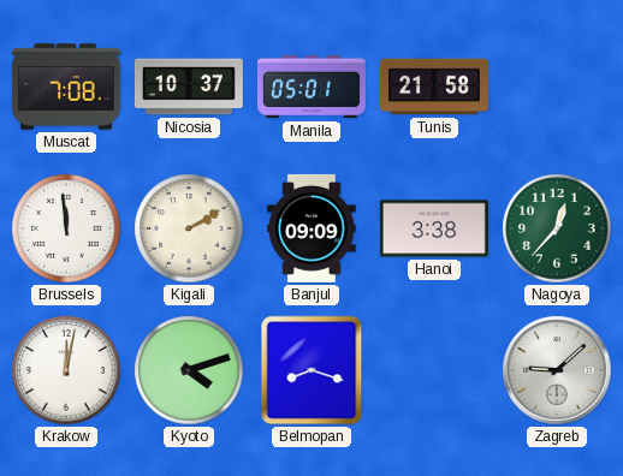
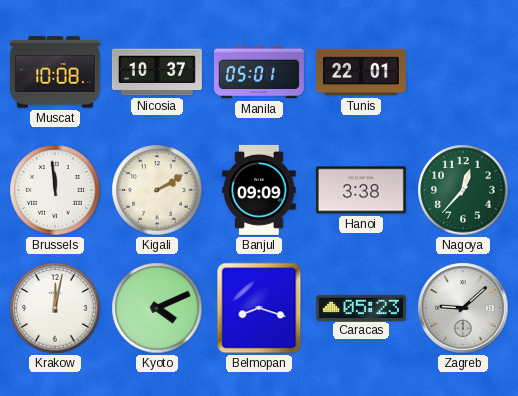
Muscat: 7:08 -> 10:08 (55, 72)
Tunis: 21:58 -> 22:01 (361, 72)
Kyoto: 4:12 -> 4:11 (157, 308)
Caracas: none -> 05:23 (361, 307)
